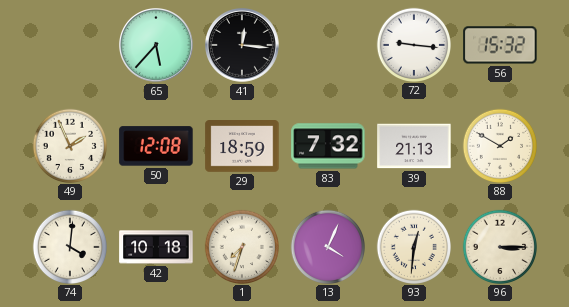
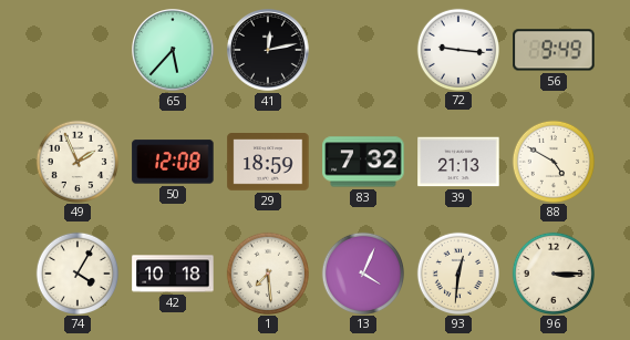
41: 12:16 -> 12:13 (269, 51)
56: 15:32 -> 9:49 (554, 50)
88: 1:50 -> 4:50 (552, 161)
74: 4:01 -> 4:05 (76, 272)
1: 7:33 -> 7:29 (267, 272)
